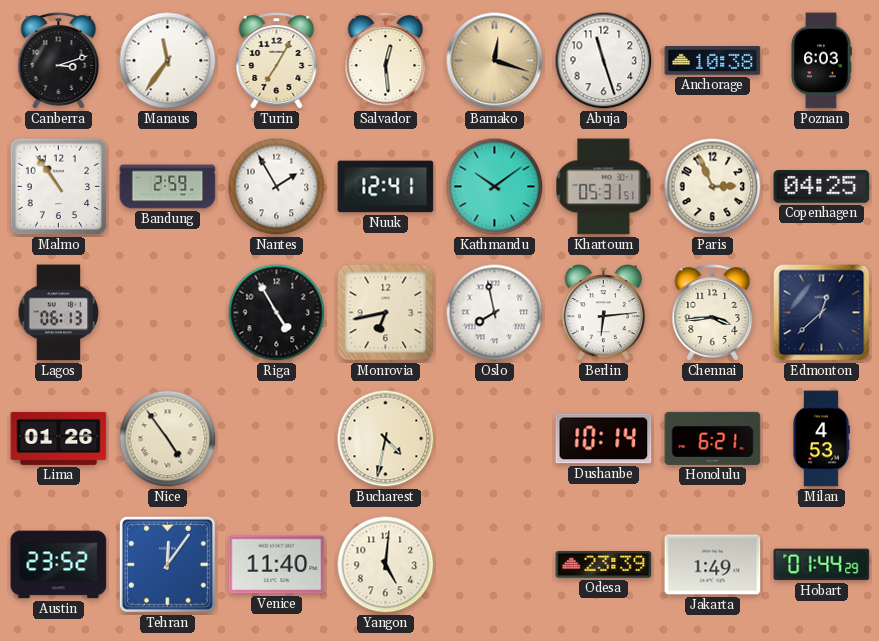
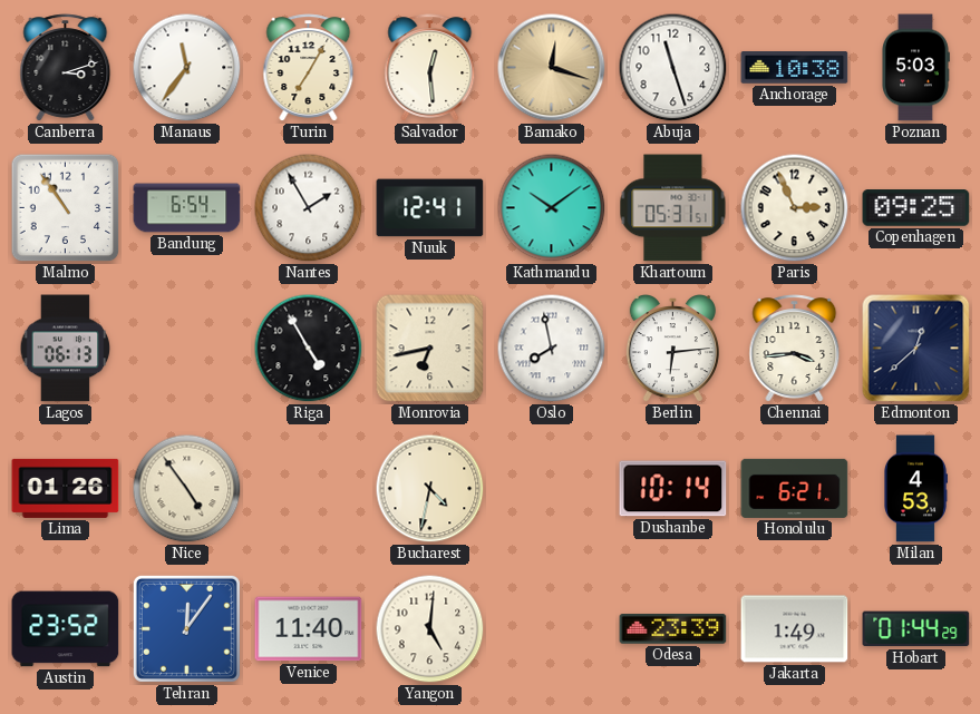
Poznan: 6:03 -> 5:03 (915, 68)
Bandung: 2:59 -> 6:54 (187, 208)
Copenhagen: 04:25 -> 09:25 (916, 208)
